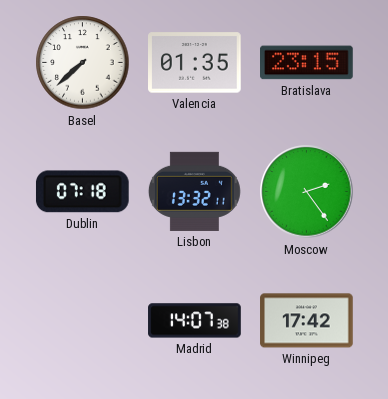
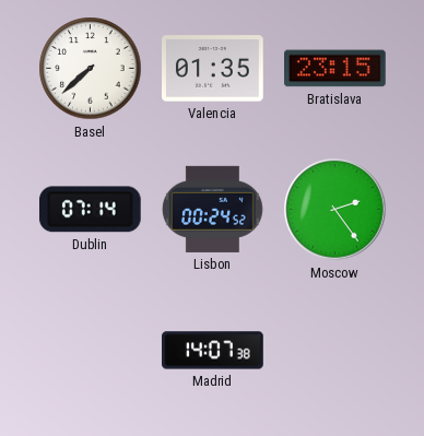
Dublin: 07:18 -> 07:14 (90, 210)
Lisbon: 13:32 -> 00:24 (212, 209)
Winnipeg: 17:42 -> none (307, 321)
